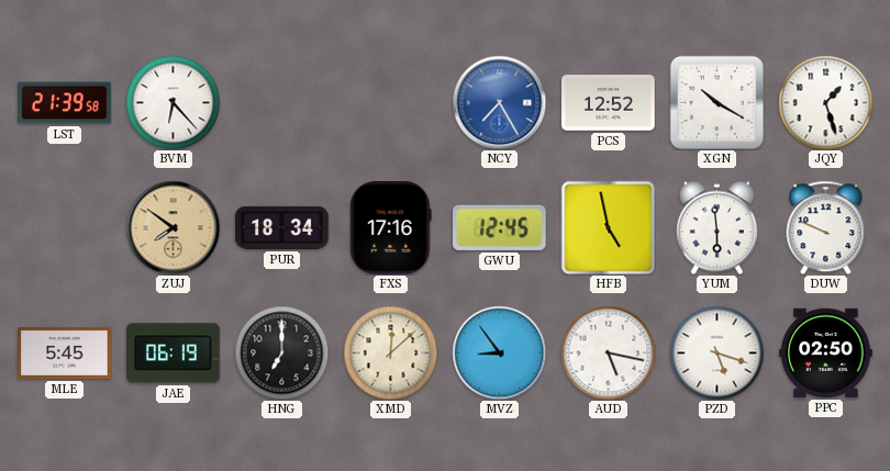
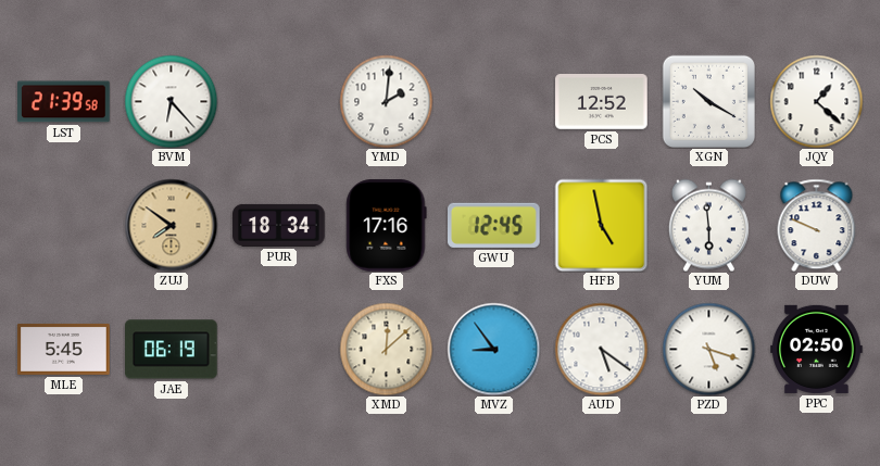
YMD: none -> 2:01 (386, 101)
NCY: 7:25 -> none (499, 102)
JQY: 1:27 -> 1:22 (816, 101)
HNG: 7:00 -> none (281, 352)
AUD: 5:17 -> 5:21 (601, 349)
